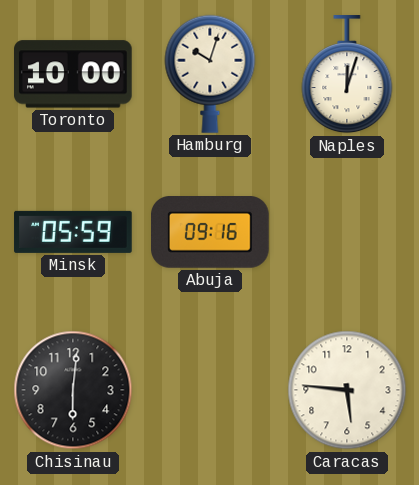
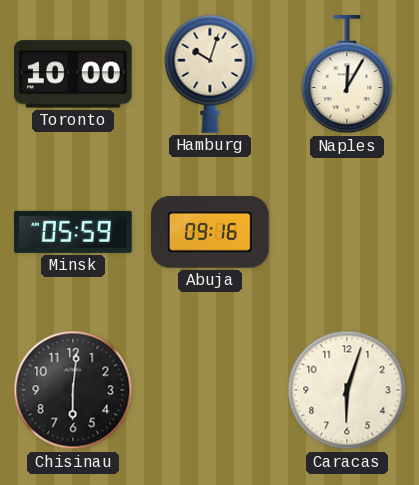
Naples: 12:03 -> 12:05 (347, 75)
Caracas: 5:46 -> 6:03 (347, 390)
